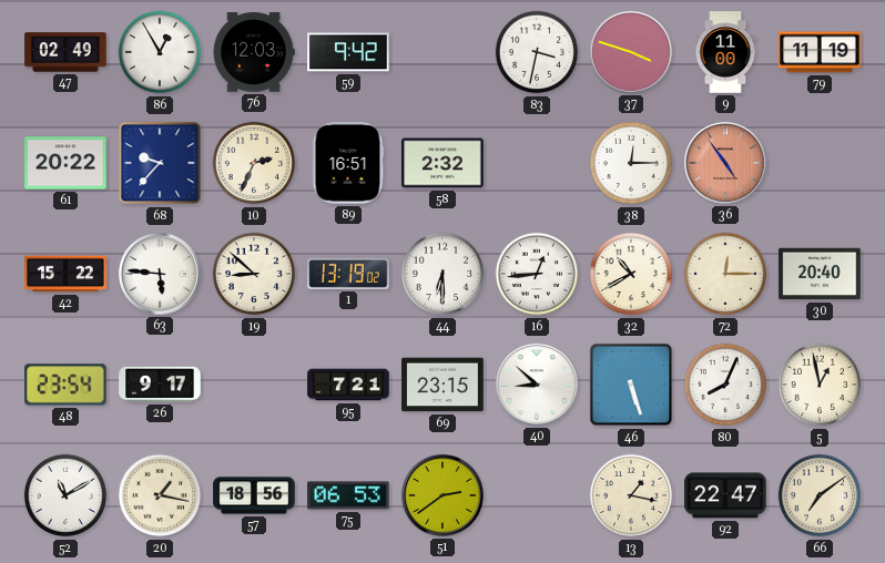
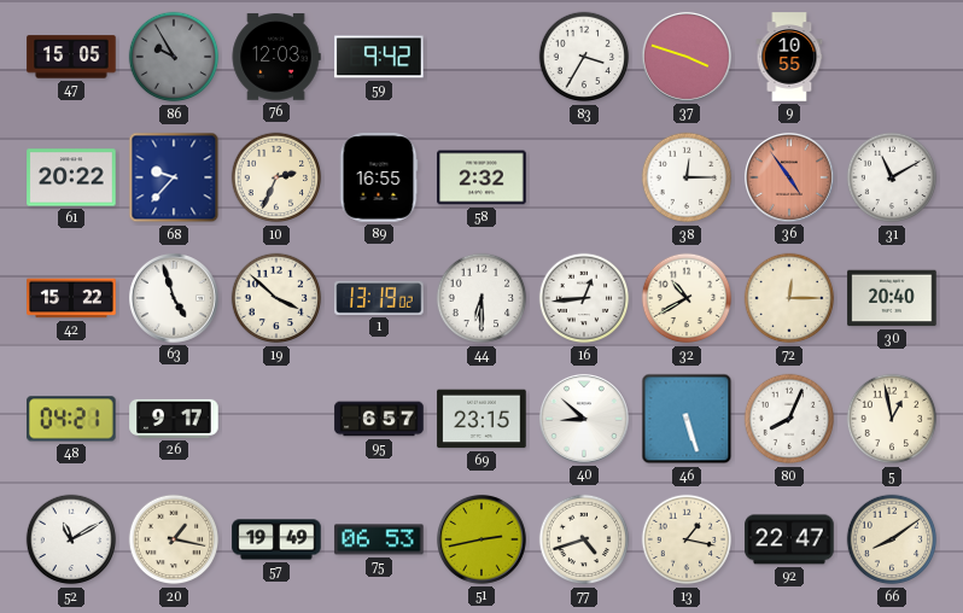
47: 02:49 -> 15:05 (71, 57)
86: 12:55 -> 9:55 (174, 57)
86 dial: white -> grey (174, 57)
83: 3:32 -> 3:35 (584, 57)
9: 11:00 -> 10:55 (789, 57)
79: 11:19 -> none (820, 52)
89: 16:51 -> 16:55 (379, 177)
31: none -> 11:10 (892, 177)
63: 5:46 -> 4:57 (174, 298)
19: 8:52 -> 3:52 (276, 298)
48: 23:54 -> 04:21 (71, 419)
95: 7:21 -> 6:57 (379, 419)
57: 18:56 -> 19:49 (276, 539)
51: 2:39 -> 2:43 (482, 539)
77: none -> 4:42 (584, 539)
66: 7:09 -> 8:09 (892, 539)
